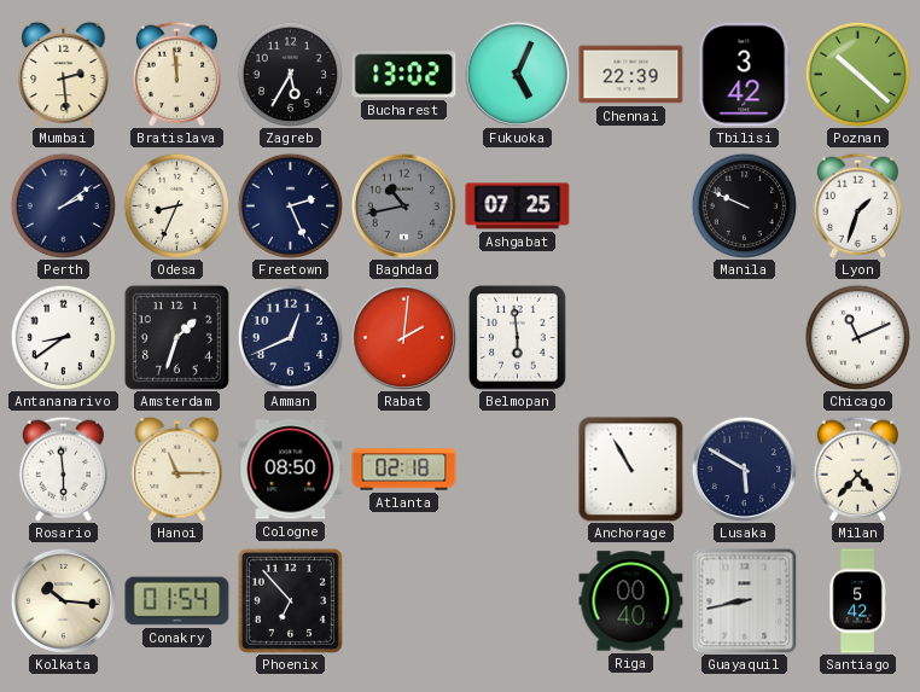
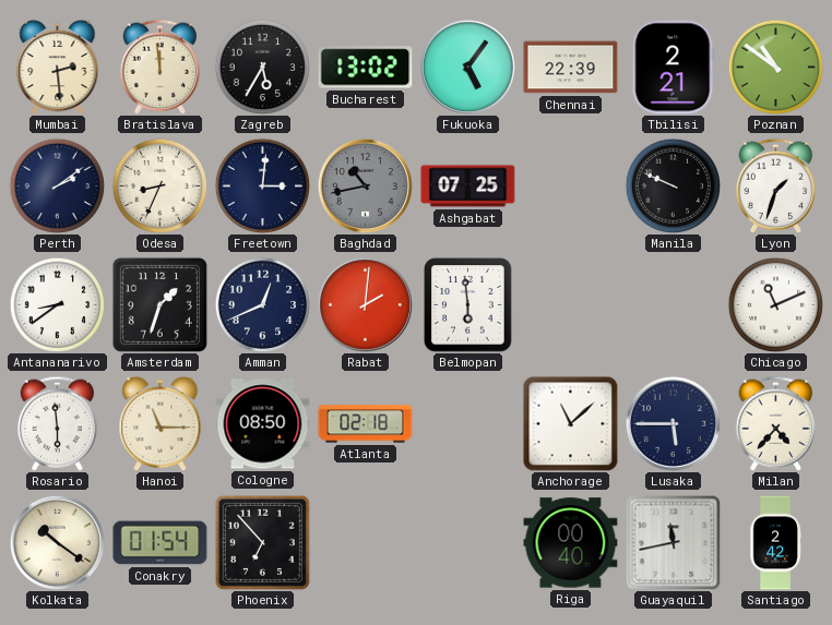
Fukuoka: 5:04 -> 5:06 (467, 67)
Tbilisi: 3:42 -> 2:21 (674, 68)
Poznan: 10:22 -> 10:51 (775, 67)
Freetown: 2:26 -> 3:01 (262, 185)
Anchorage: 10:55 -> 11:08 (571, 424)
Lusaka: 5:50 -> 5:45 (673, 423)
Kolkata: 10:16 -> 10:21 (57, 542)
Guayaquil: 8:43 -> 11:43 (673, 542)
Santiago: 5:42 -> 2:42 (775, 543)
